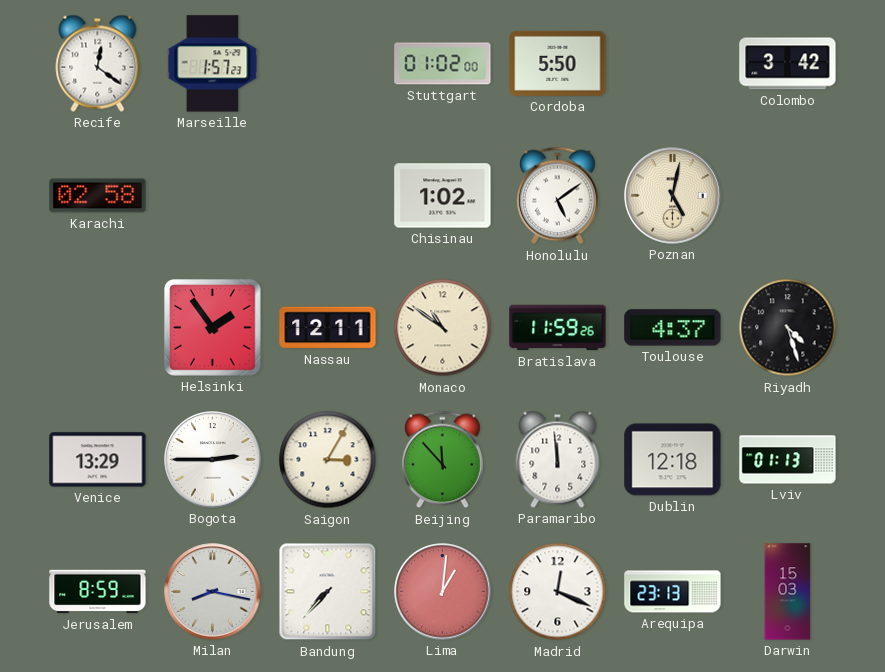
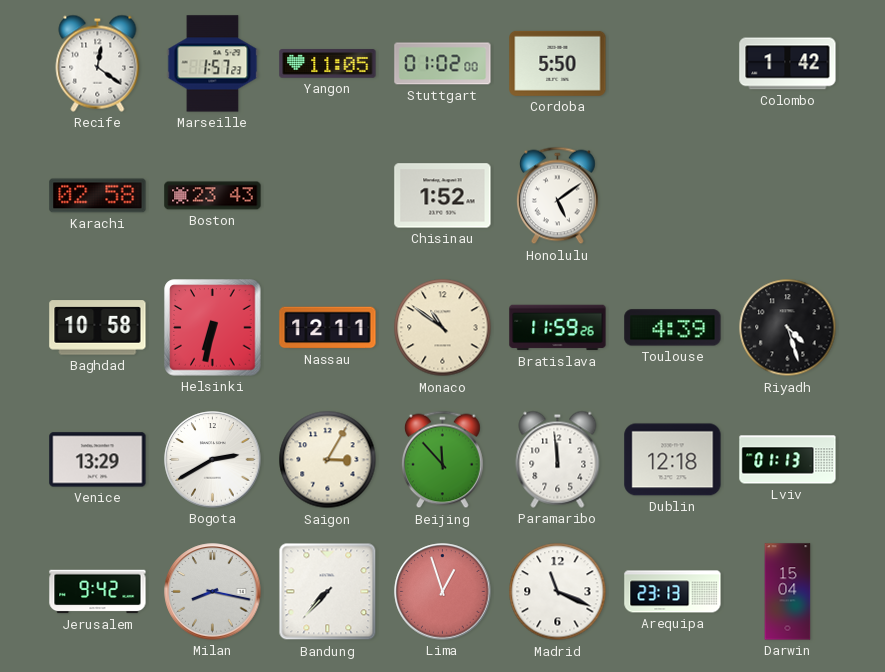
Yangon: none -> 11:05 (328, 64)
Colombo: 3:42 -> 1:42 (788, 64)
Boston: none -> 23:43 (213, 196)
Chisinau: 1:02 -> 1:52 (443, 196)
Poznan: 5:02 -> none (673, 196)
Baghdad: none -> 10:58 (98, 328)
Helsinki: 1:54 -> 6:32 (213, 328)
Toulouse: 4:37 -> 4:39 (673, 328)
Bogota: 2:45 -> 2:40 (213, 460)
Jerusalem: 8:59 -> 9:42 (98, 592)
Lima: 1:01 -> 12:57 (443, 592)
Madrid: 12:19 -> 11:19 (558, 592)
Darwin: 15:03 -> 15:04 (788, 592)
